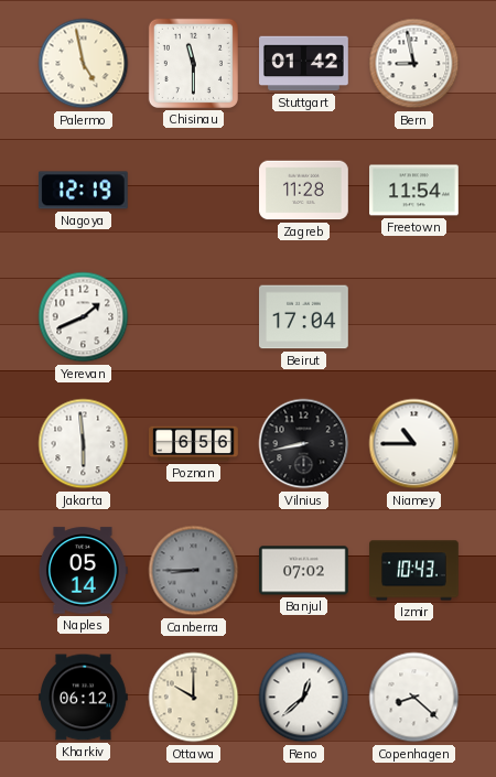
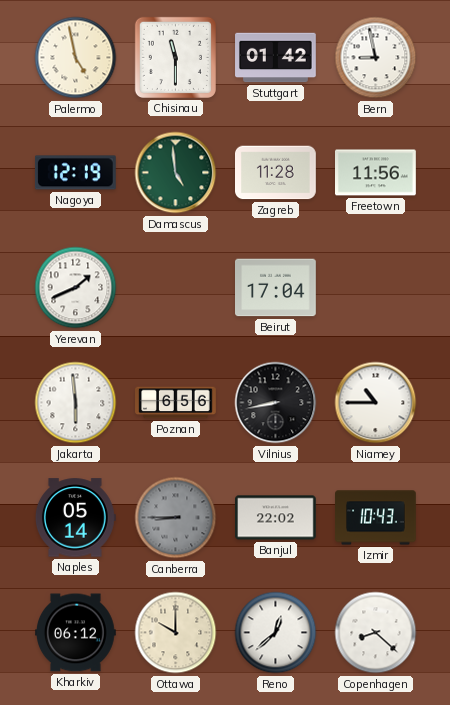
Damascus: none -> 4:59 (176, 173)
Freetown: 11:54 -> 11:56 (376, 173)
Banjul: 07:02 -> 22:02 (276, 518)
